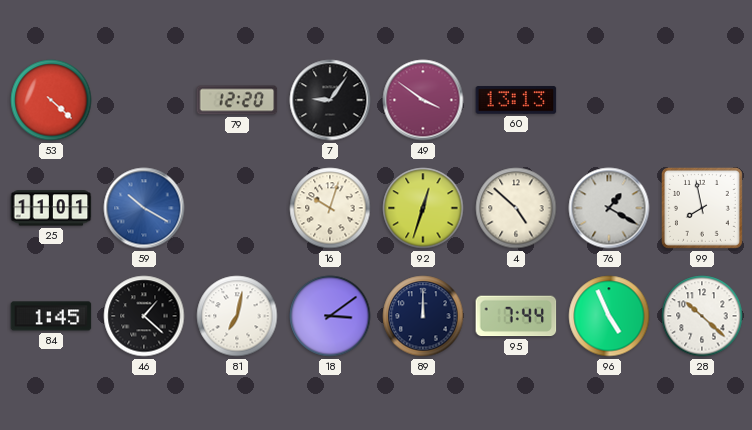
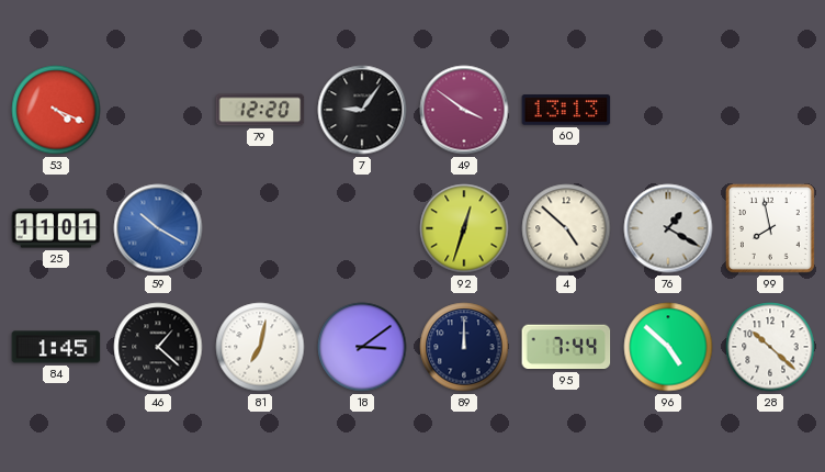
53: 4:22 -> 4:19 (56, 110)
16: 10:03 -> none (330, 208)
96: 4:56 -> 4:52 (668, 347)
